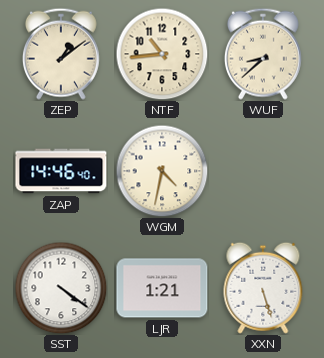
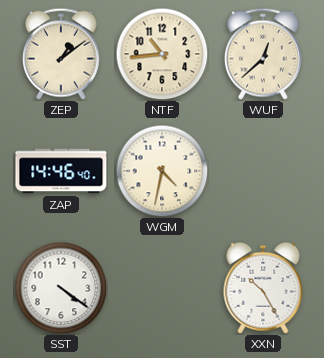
WUF: 8:38 -> 12:38 (263, 54)
LJR: 1:21 -> none (162, 288)
XXN: 5:27 -> 10:25 (263, 288)
